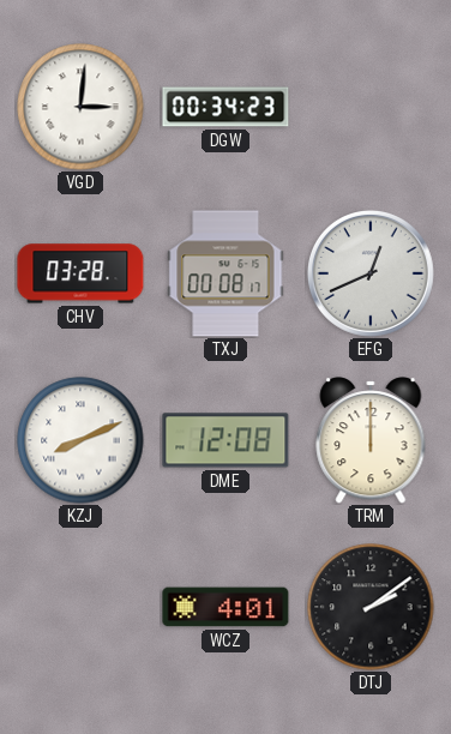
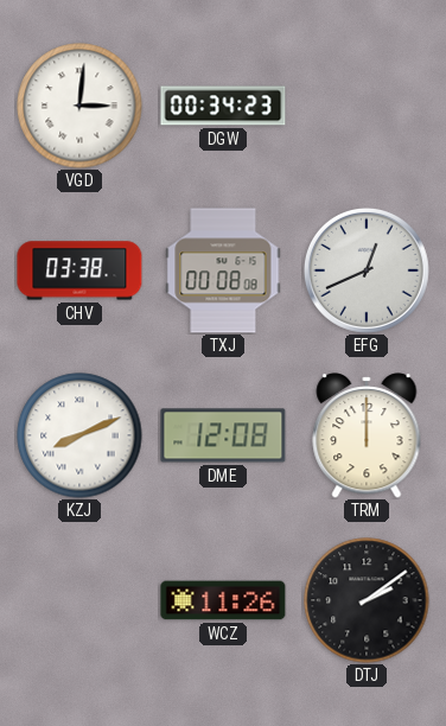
CHV: 03:28 -> 03:38 (79, 270)
TXJ: 00:08:17 -> 00:08:08 (223, 270)
WCZ: 4:01 -> 11:26 (223, 600)
